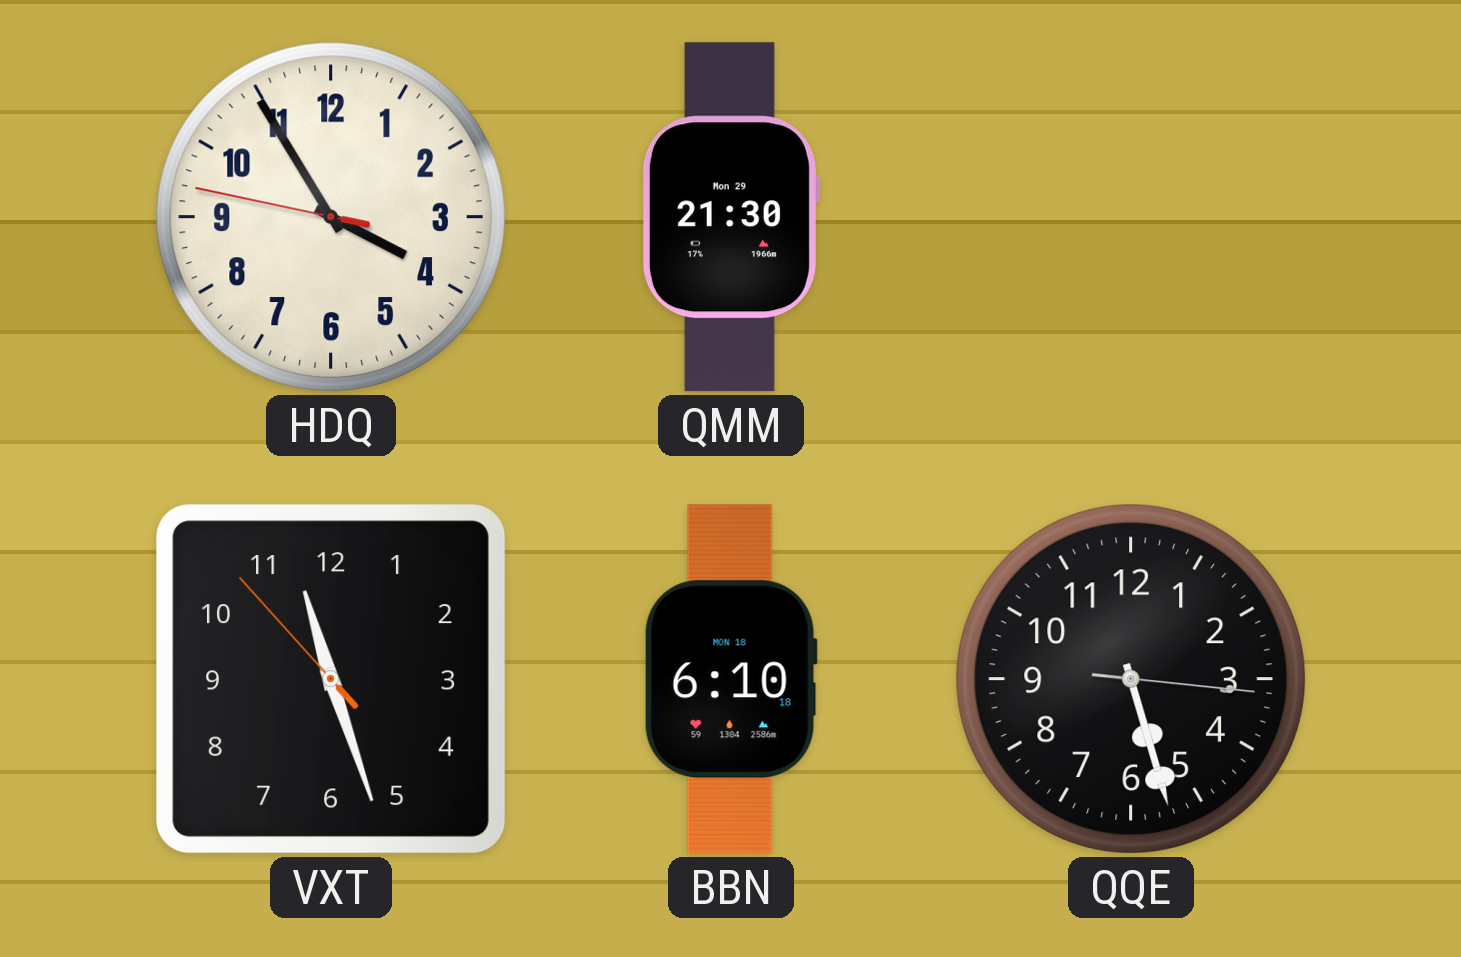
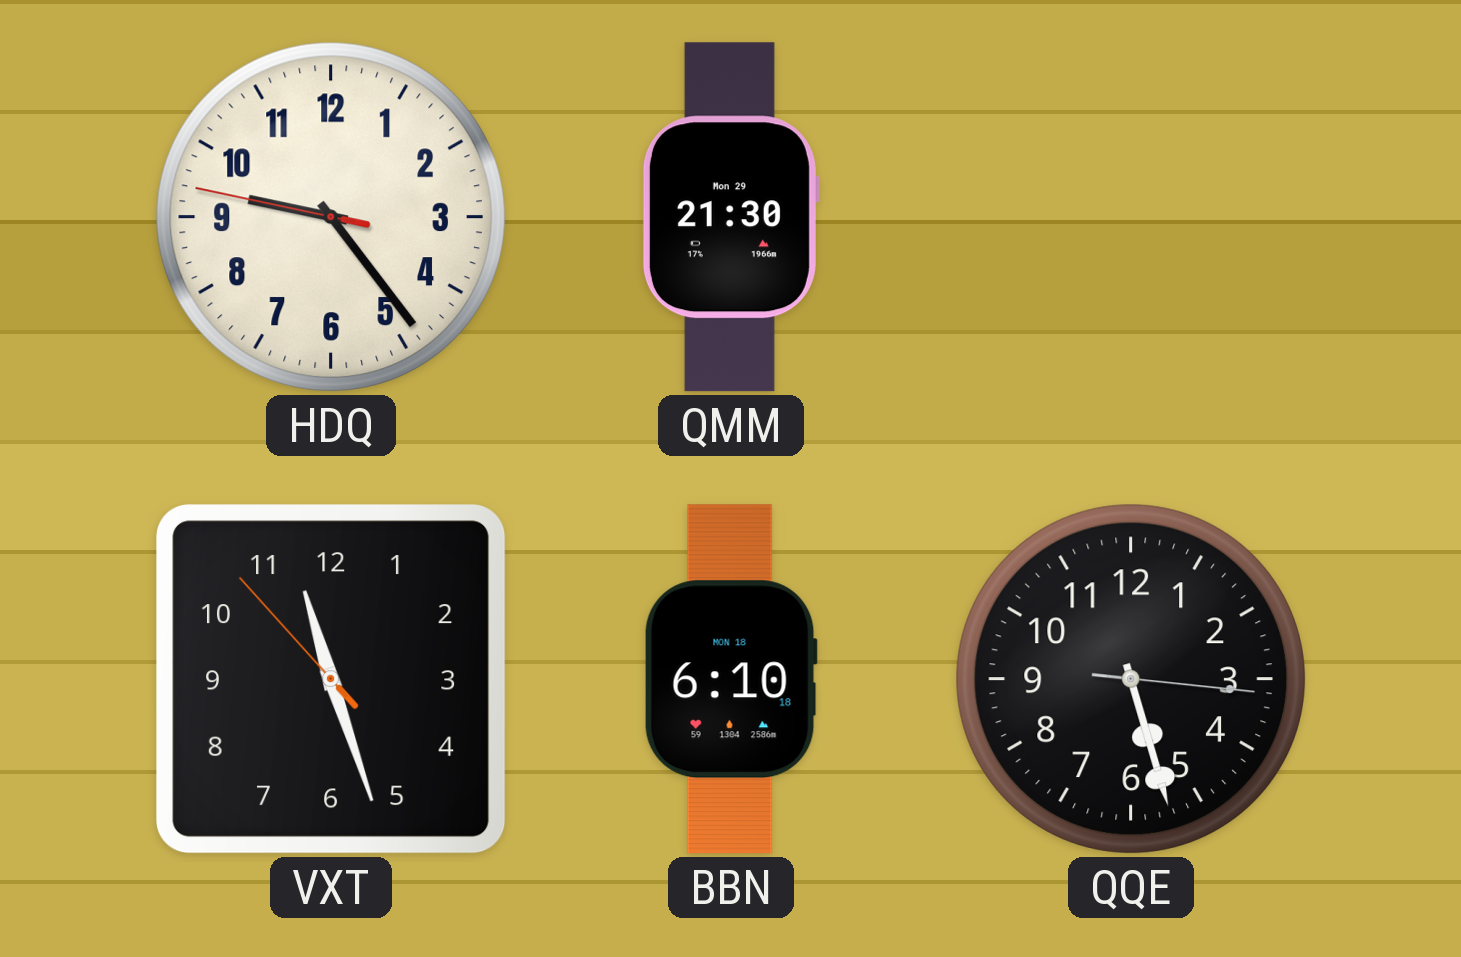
HDQ: 3:54 -> 9:23 (331, 217)
